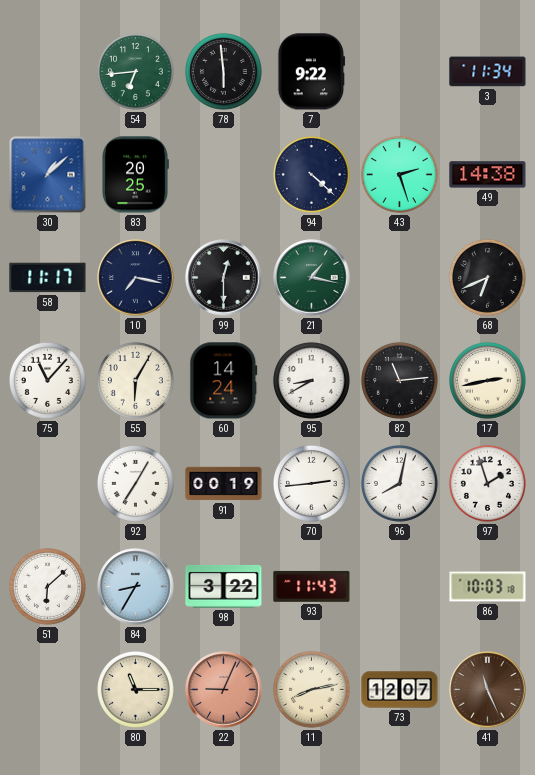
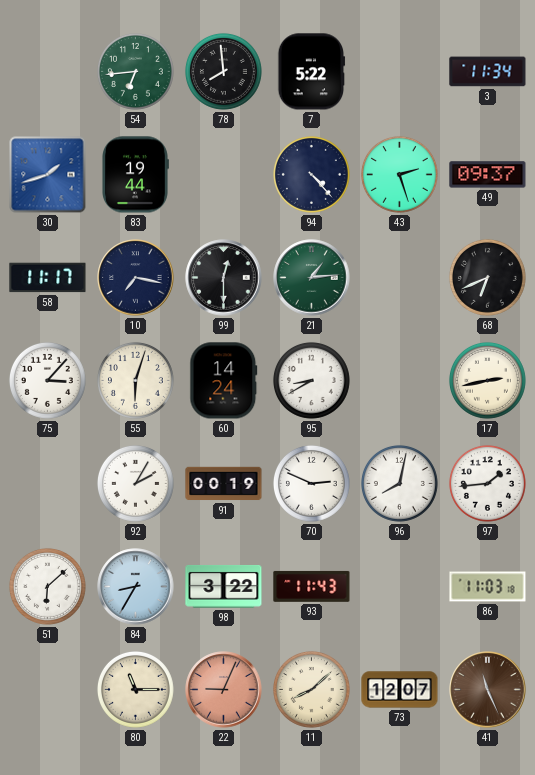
78: 5:59 -> 7:59 (223, 71)
7: 9:22 -> 5:22 (312, 72)
30: 1:08 -> 1:42 (48, 175)
83: 20:25 -> 19:44 (136, 175)
94: 4:22 -> 4:23 (311, 174)
49: 14:38 -> 09:37 (488, 175)
21: 1:17 -> 1:14 (312, 278)
75: 11:07 -> 3:07 (47, 380)
55: 6:05 -> 6:03 (135, 380)
82: 11:14 -> none (399, 380)
92: 7:05 -> 2:05 (135, 483)
70: 2:44 -> 2:49 (311, 483)
97: 1:57 -> 1:44 (487, 483)
86: 10:03 -> 11:03 (488, 587)
11: 8:13 -> 8:08 (311, 689)
